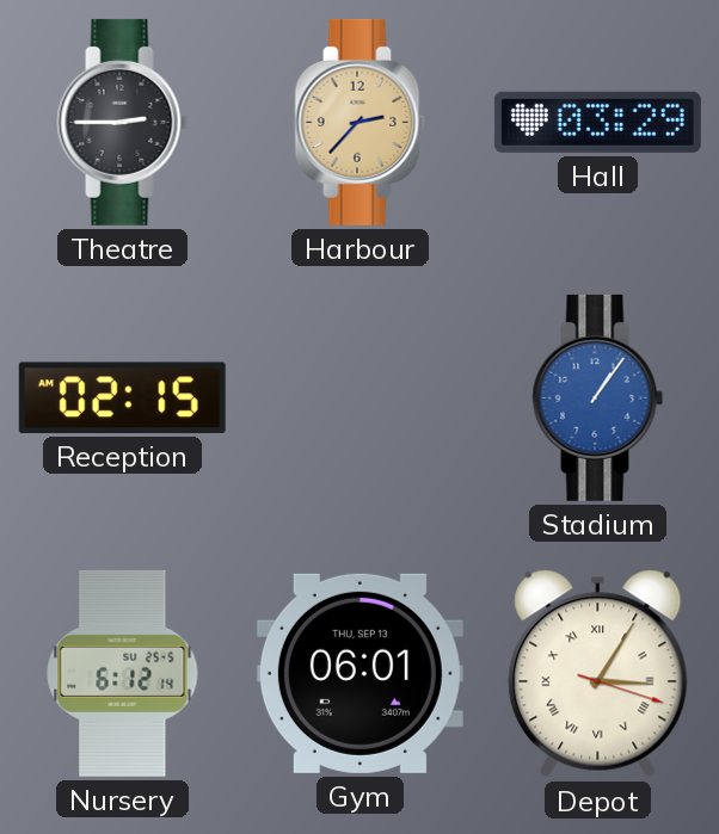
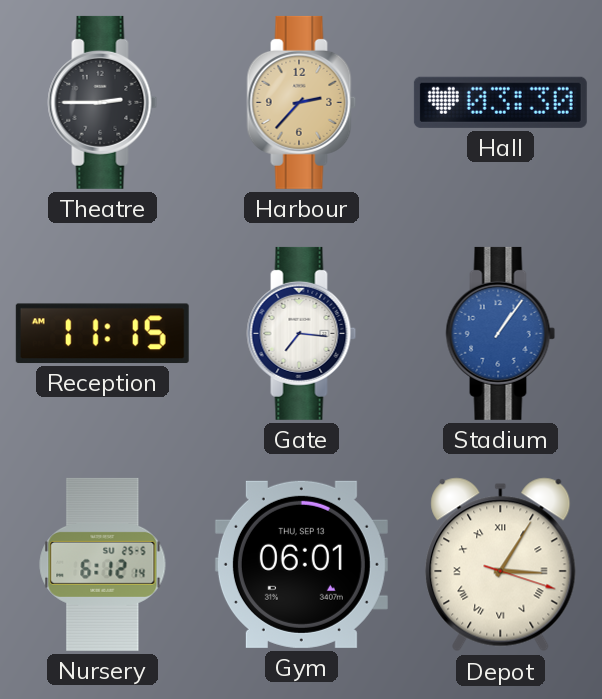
Hall: 03:29 -> 03:30 (500, 102)
Reception: 02:15 -> 11:15 (102, 333)
Gate: none -> 7:16 (302, 333)
